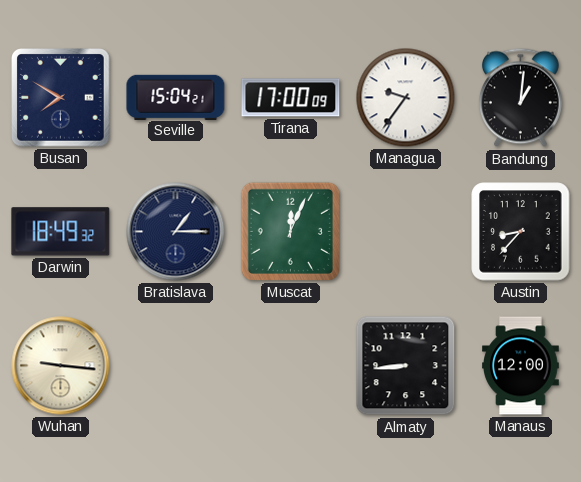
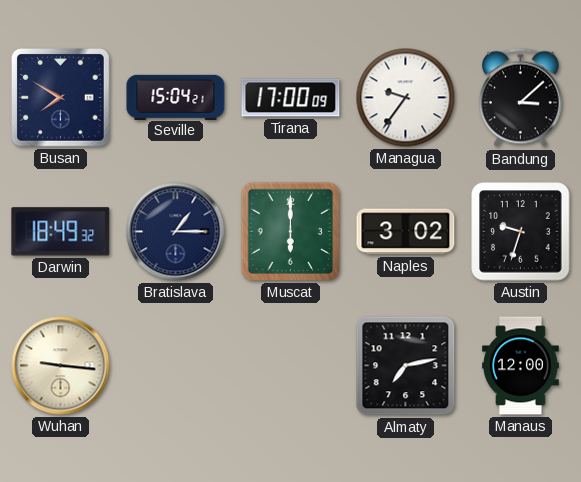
Bandung: 1:01 -> 3:08 (521, 98)
Muscat: 12:04 -> 6:00 (290, 231)
Naples: none -> 3:02 (406, 232)
Austin: 8:37 -> 9:33 (521, 232)
Almaty: 8:44 -> 7:13 (406, 366)
